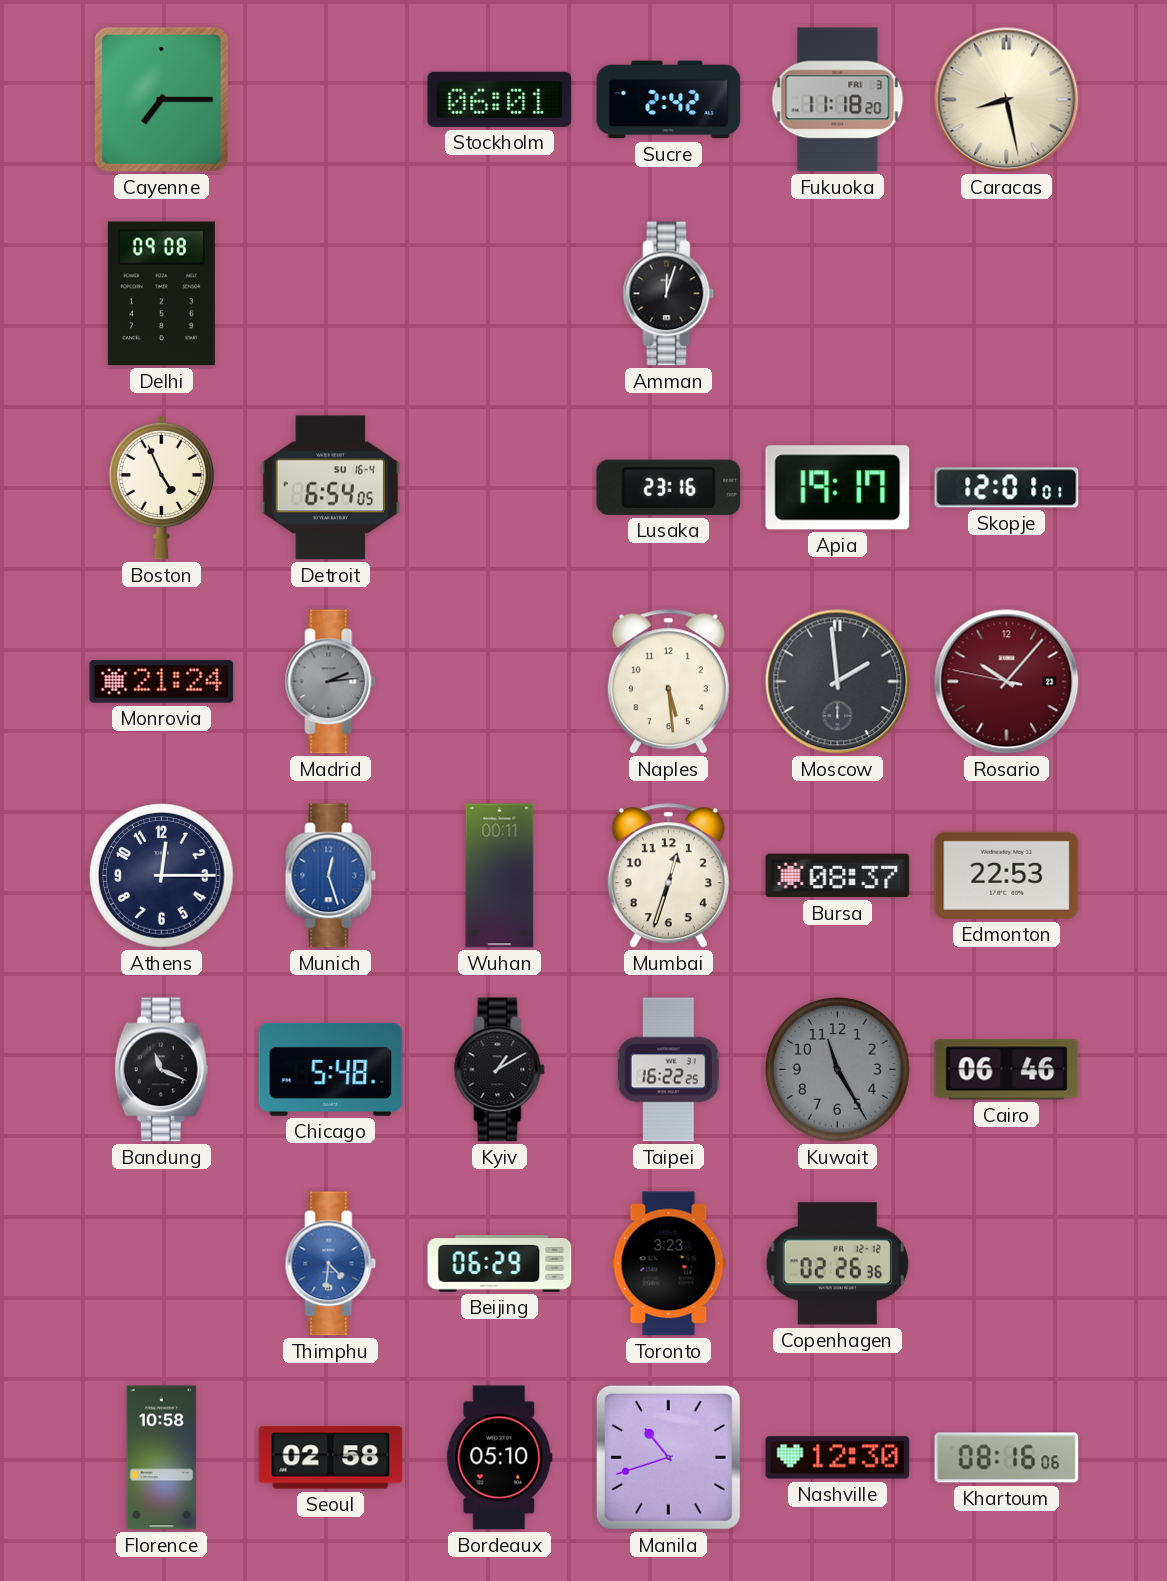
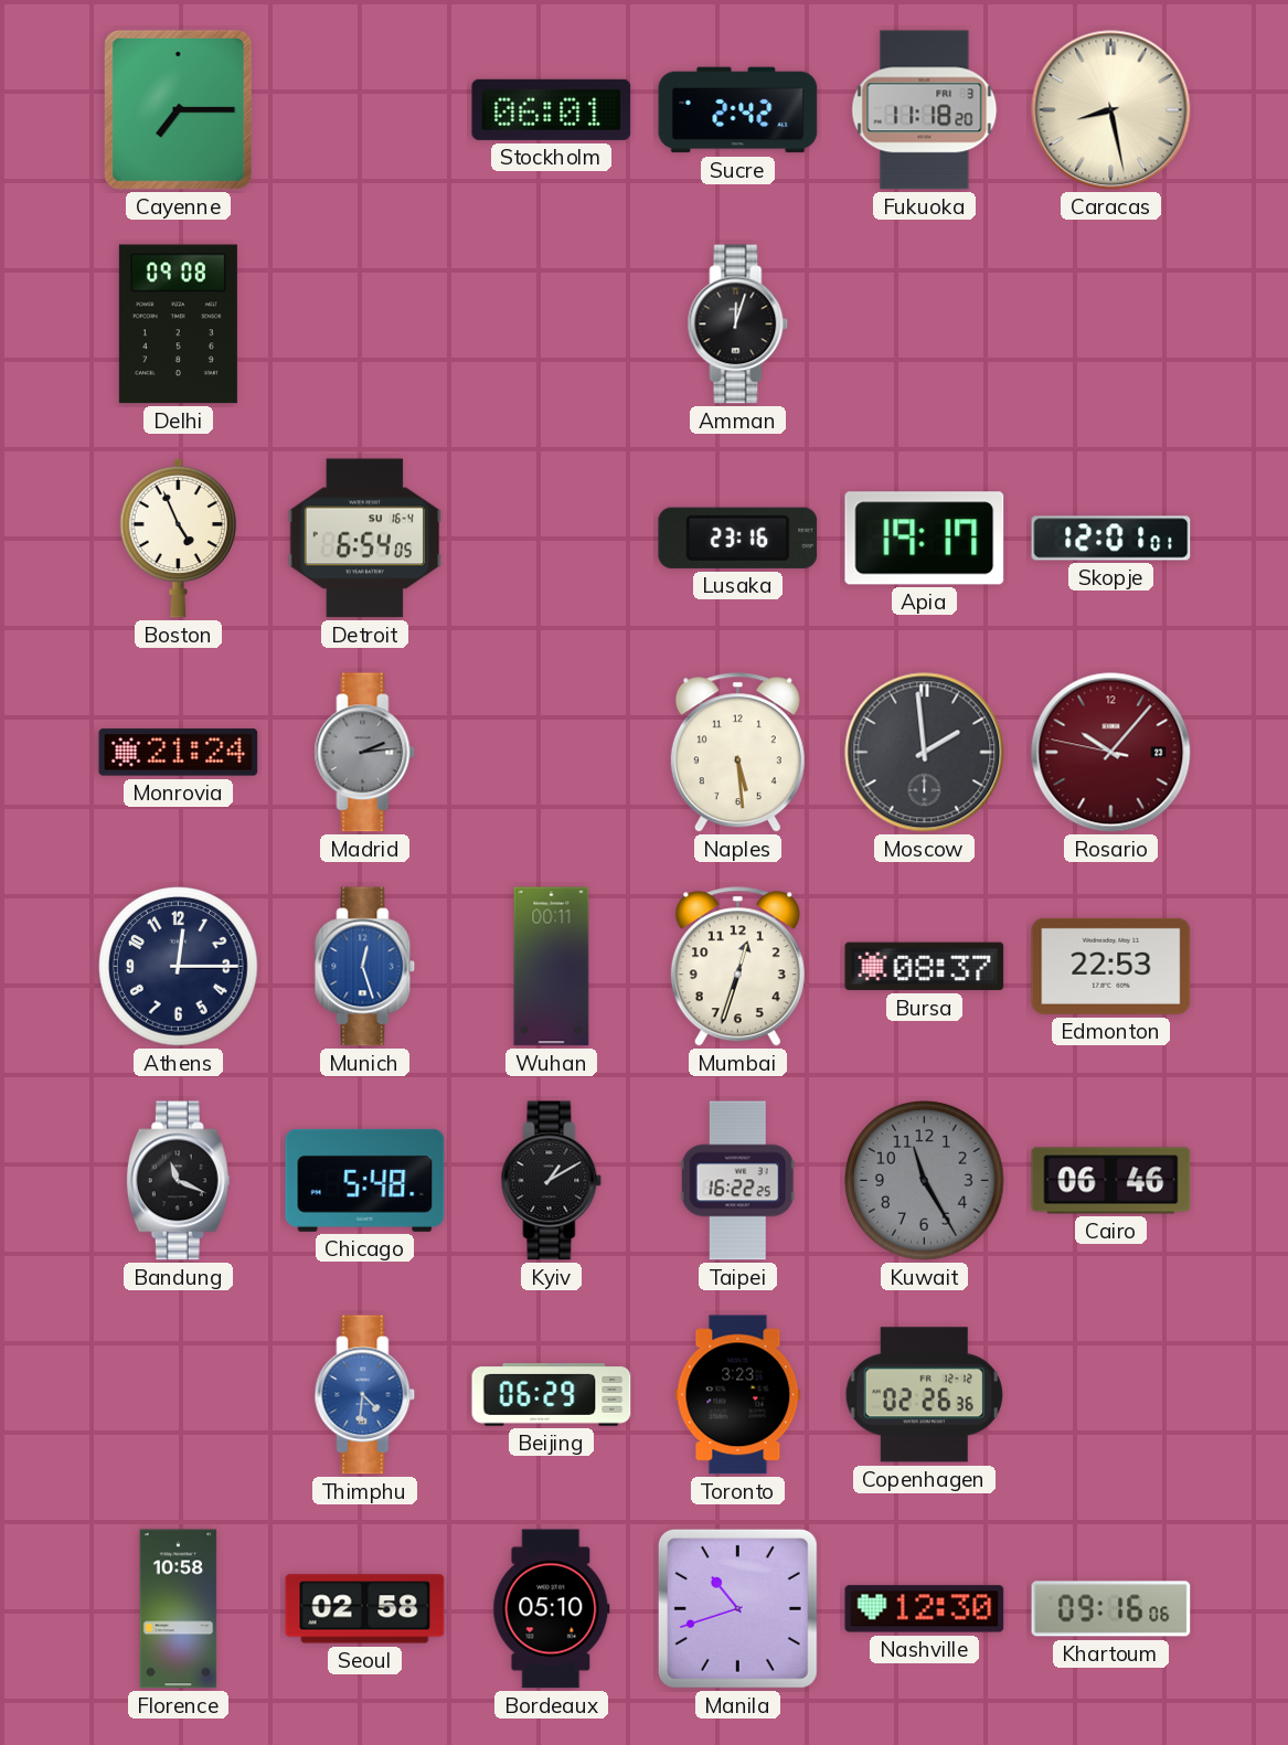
Khartoum: 08:16 -> 09:16 (1111, 1609)
